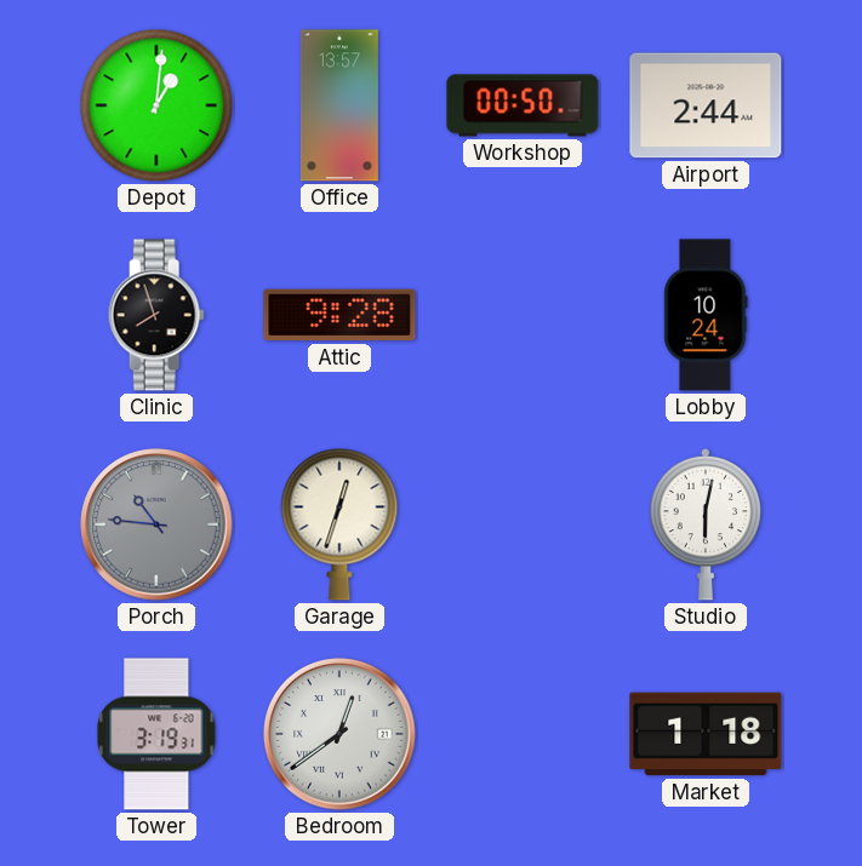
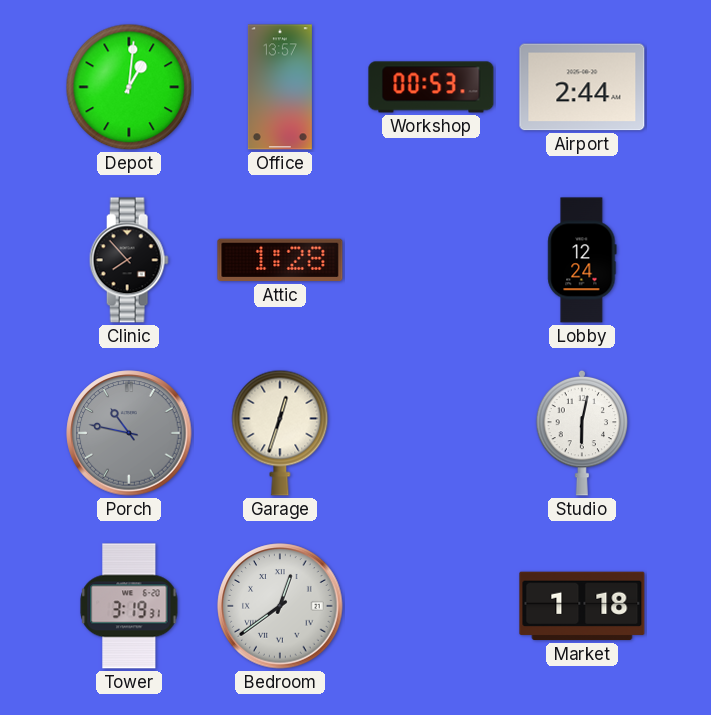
Workshop: 00:50 -> 00:53 (431, 87)
Clinic: 7:57 -> 7:53 (129, 260)
Attic: 9:28 -> 1:28 (280, 260)
Lobby: 10:24 -> 12:24 (582, 260)
Porch: 10:46 -> 10:47 (129, 433)
